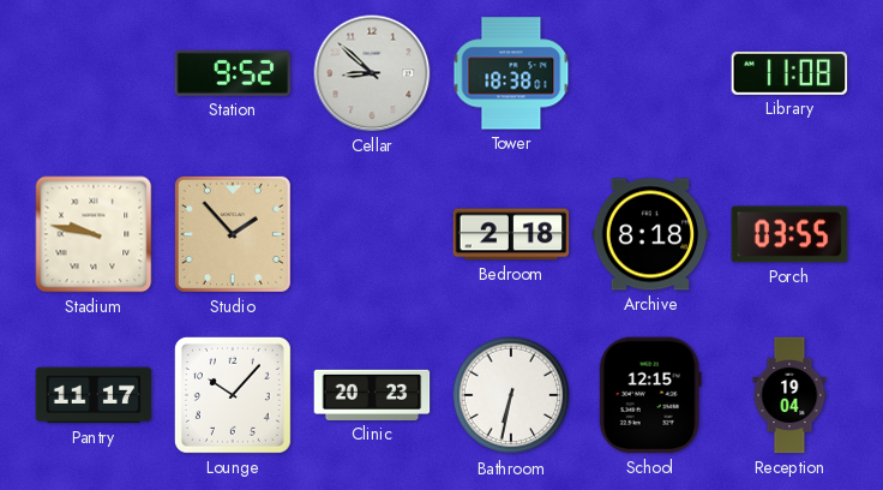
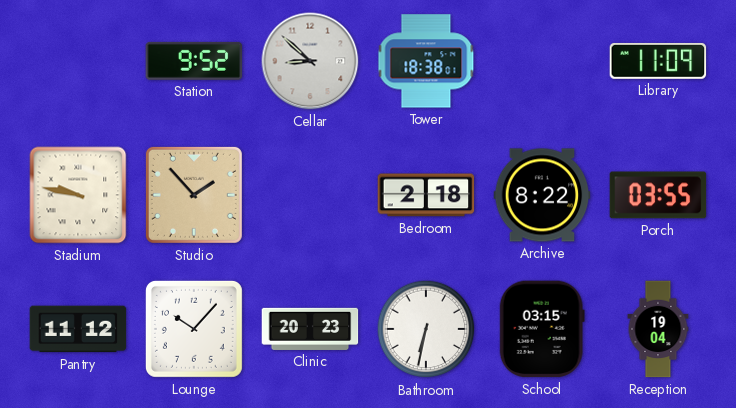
Library: 11:08 -> 11:09 (658, 61)
Archive: 8:18 -> 8:22 (542, 195)
Pantry: 11:17 -> 11:12 (78, 329)
School: 12:15 -> 03:15 (542, 329)
